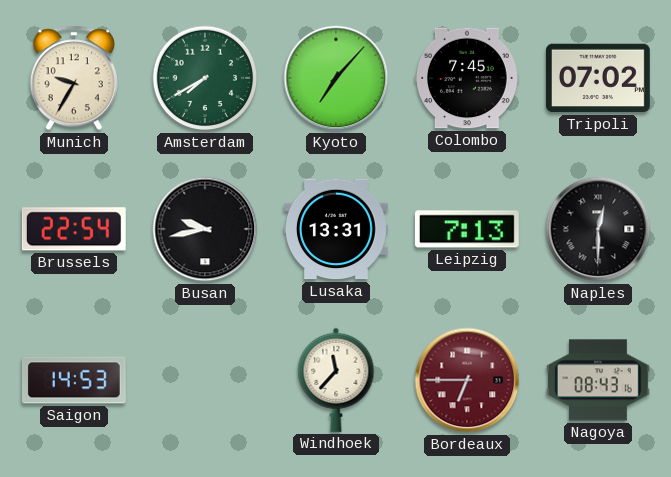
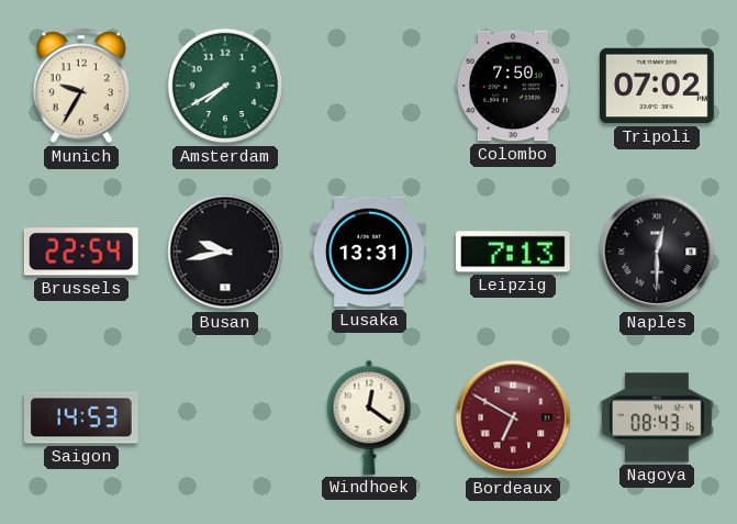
Kyoto: 7:07 -> none (336, 78)
Colombo: 7:45 -> 7:50 (514, 86)
Windhoek: 11:37 -> 12:21 (369, 417)
Bordeaux: 6:45 -> 6:50 (513, 417)
